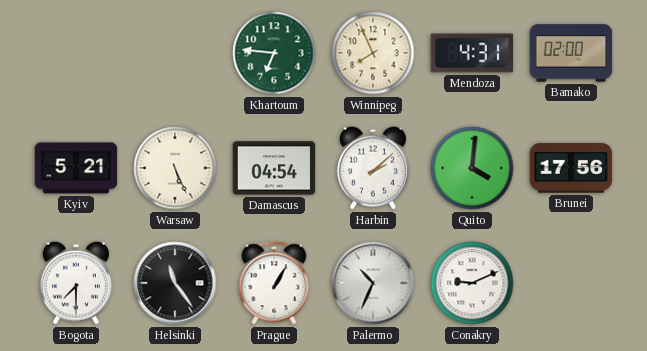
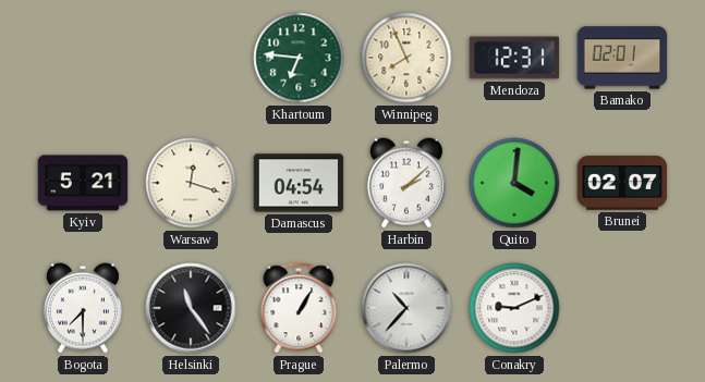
Mendoza: 4:31 -> 12:31 (514, 58)
Bamako: 02:00 -> 02:01 (622, 58)
Warsaw: 5:26 -> 12:18 (191, 183)
Brunei: 17:56 -> 02:07 (622, 183)
Palermo: 10:34 -> 10:37 (406, 308)
